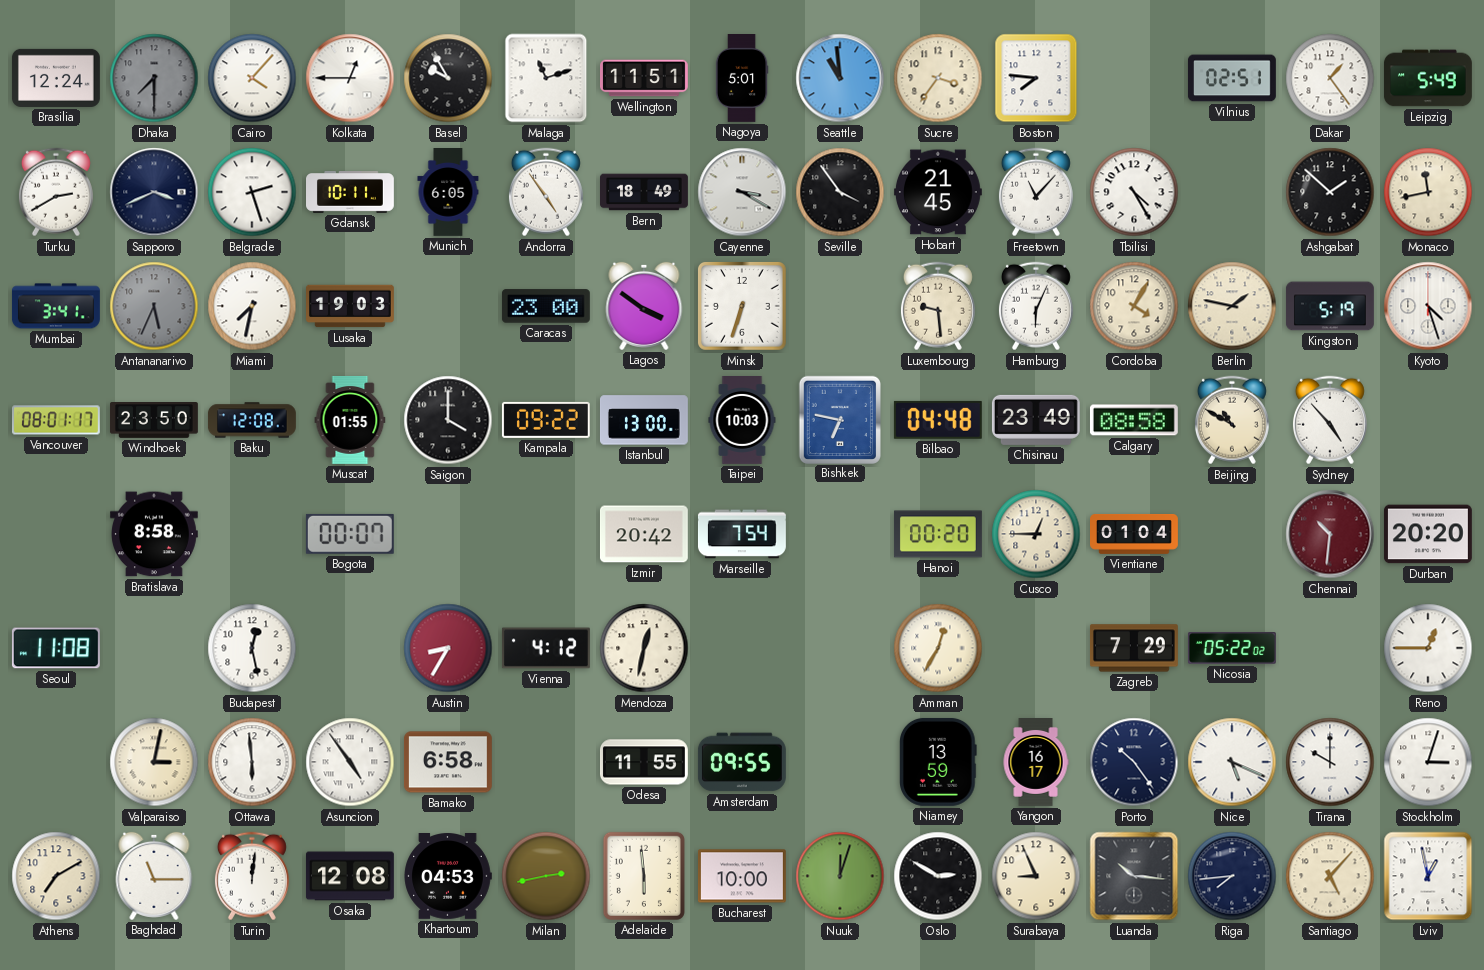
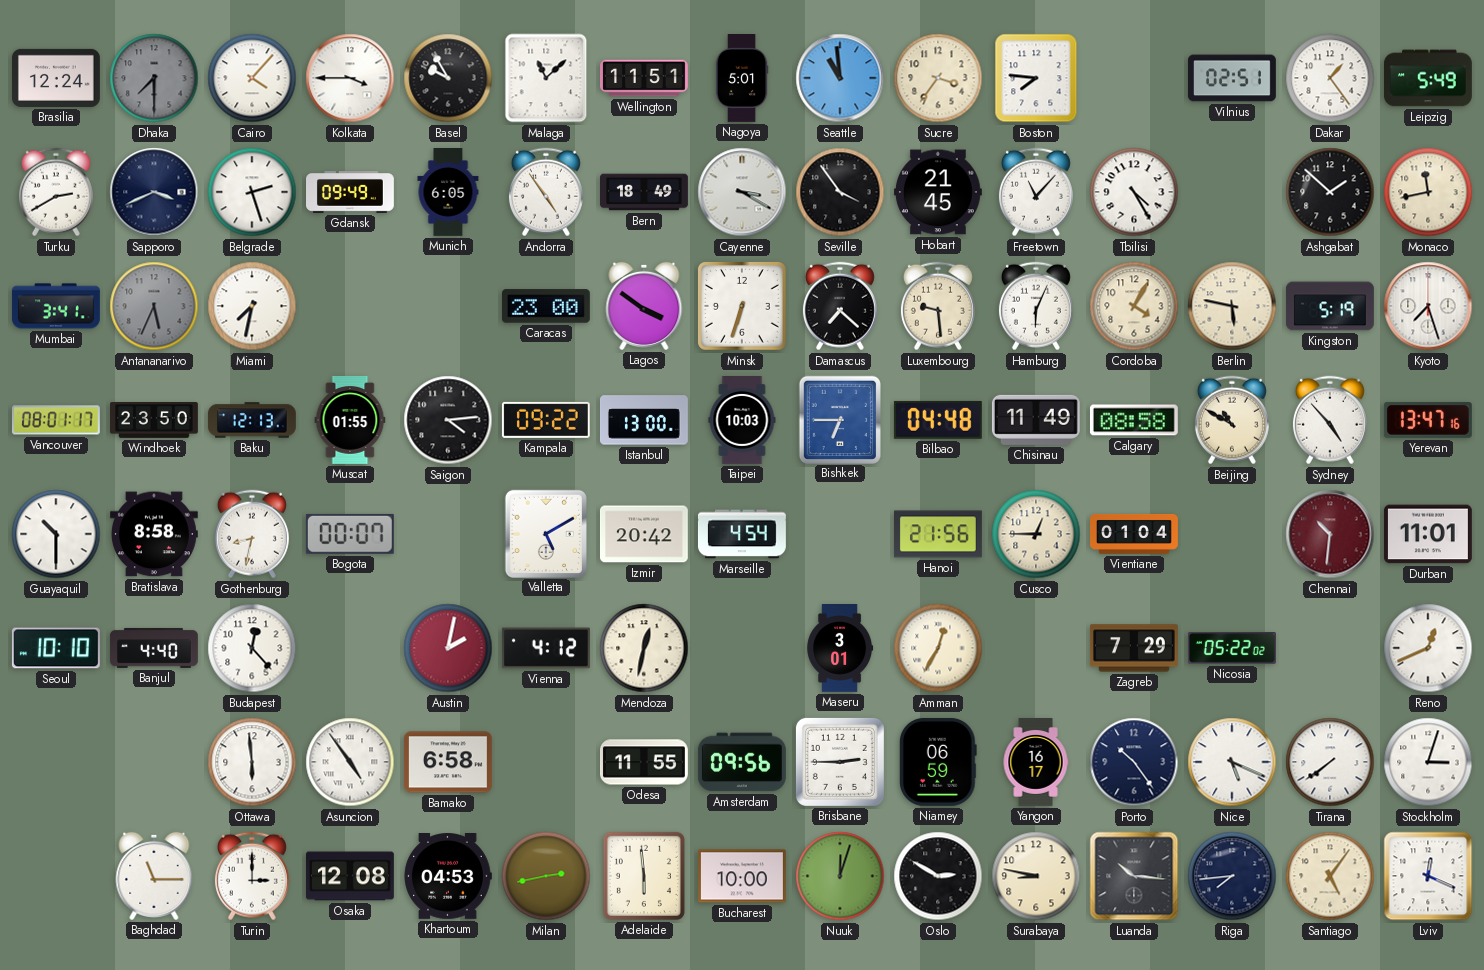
Kolkata: 12:45 -> 3:45 (350, 78)
Malaga: 11:12 -> 11:08 (546, 78)
Gdansk: 10:11 -> 09:49 (351, 193)
Lusaka: 19:03 -> none (351, 306)
Damascus: none -> 7:22 (840, 306)
Berlin: 1:47 -> 5:47 (1232, 306)
Kyoto: 4:27 -> 7:27 (1428, 306)
Baku: 12:08 -> 12:13 (252, 420)
Saigon: 4:00 -> 4:14 (448, 420)
Bishkek: 6:47 -> 6:45 (839, 419)
Chisinau: 23:49 -> 11:49 (1036, 420)
Yerevan: none -> 13:47 (1428, 420)
Guayaquil: none -> 10:30 (56, 534)
Gothenburg: none -> 8:32 (252, 534)
Valletta: none -> 5:10 (545, 533)
Marseille: 7:54 -> 4:54 (742, 534)
Hanoi: 00:20 -> 21:56 (938, 534)
Durban: 20:20 -> 11:01 (1428, 534)
Seoul: 11:08 -> 10:10 (56, 648)
Banjul: none -> 4:40 (154, 648)
Budapest: 12:28 -> 12:23 (252, 648)
Austin: 8:35 -> 2:02 (448, 648)
Maseru: none -> 3:01 (840, 649)
Reno: 12:45 -> 12:41 (1428, 648)
Valparaiso: 3:02 -> none (154, 762)
Amsterdam: 09:55 -> 09:56 (742, 762)
Brisbane: none -> 2:45 (840, 762)
Niamey: 13:59 -> 06:59 (939, 762)
Tirana: 10:00 -> 7:39 (1330, 762)
Athens: 7:10 -> none (56, 876)
Turin: 12:01 -> 3:00 (252, 876)
Surabaya: 8:56 -> 8:47 (1036, 876)
Santiago: 5:07 -> 5:06 (1330, 876)
Lviv: 12:58 -> 12:19 (1428, 876)
